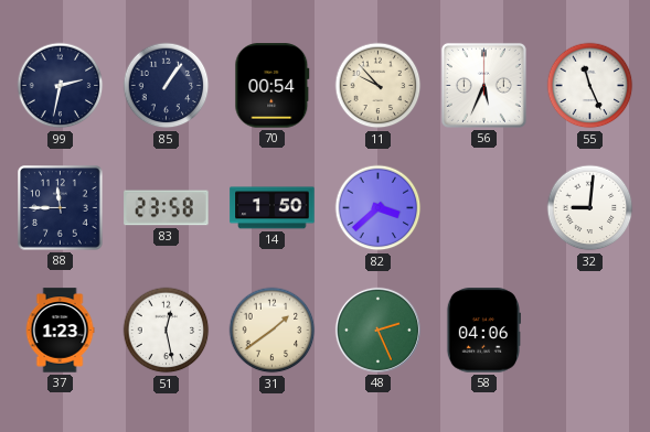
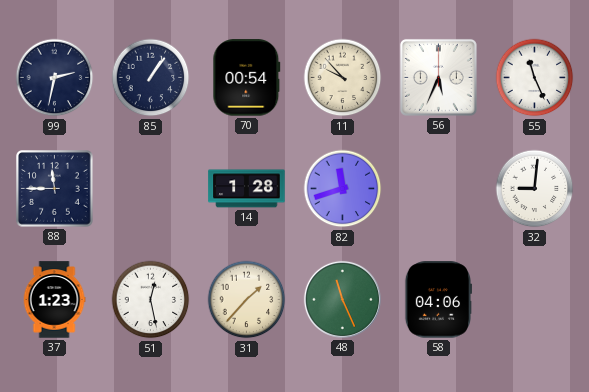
83: 23:58 -> none (167, 208)
14: 1:50 -> 1:28 (247, 189)
82: 3:38 -> 11:42 (343, 189)
31: 1:39 -> 1:37 (247, 300)
48: 2:26 -> 11:26 (342, 299)
